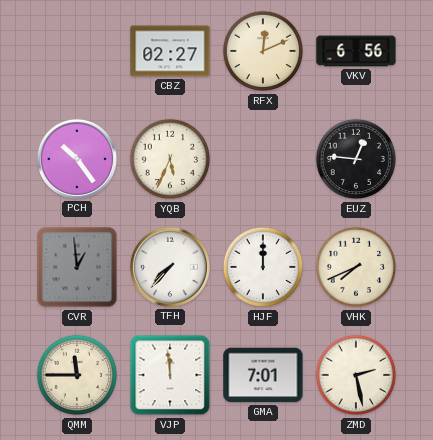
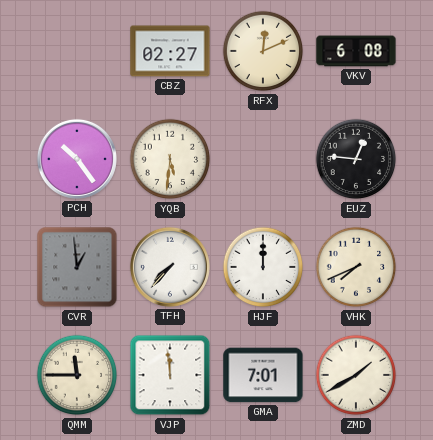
VKV: 6:56 -> 6:08 (356, 51)
YQB: 5:34 -> 5:31 (170, 159)
ZMD: 2:28 -> 1:40 (356, 375)
